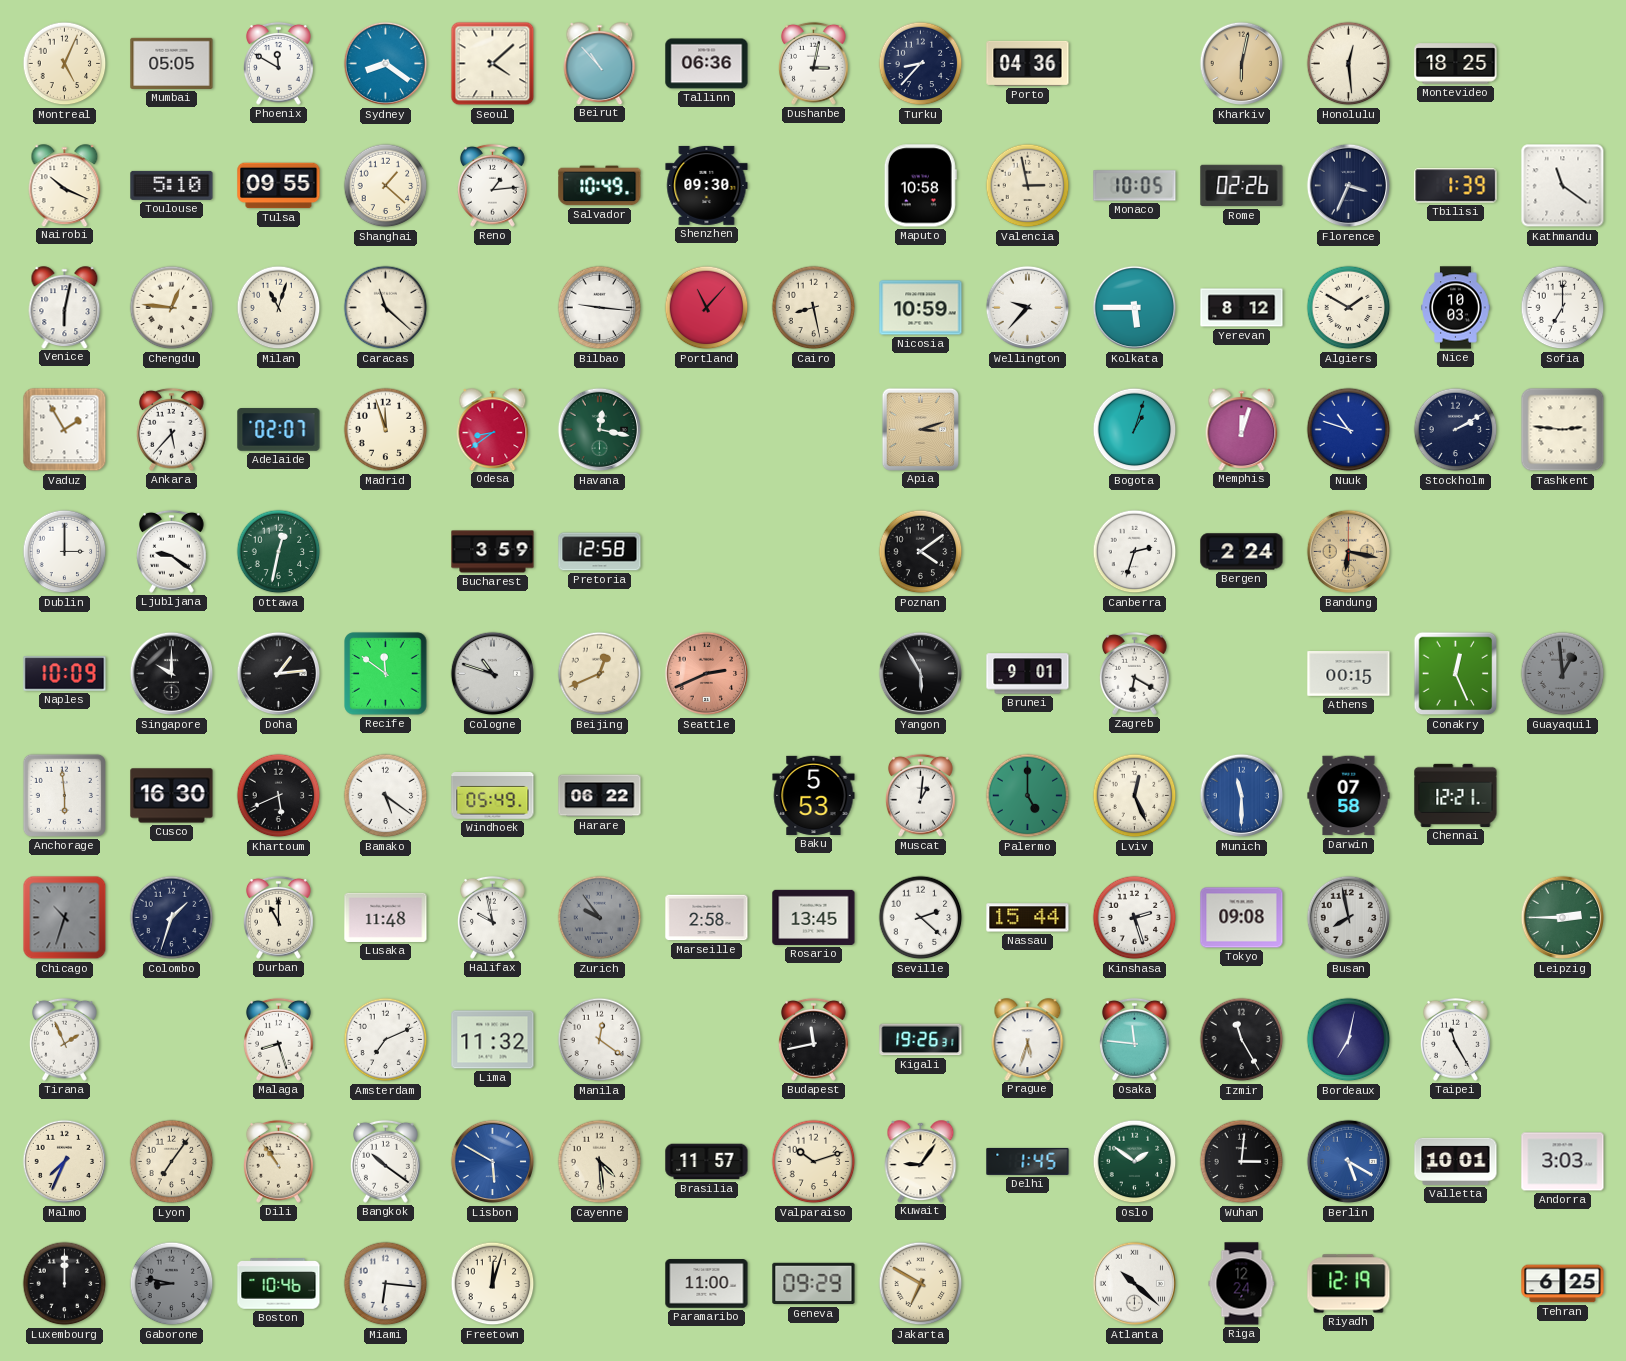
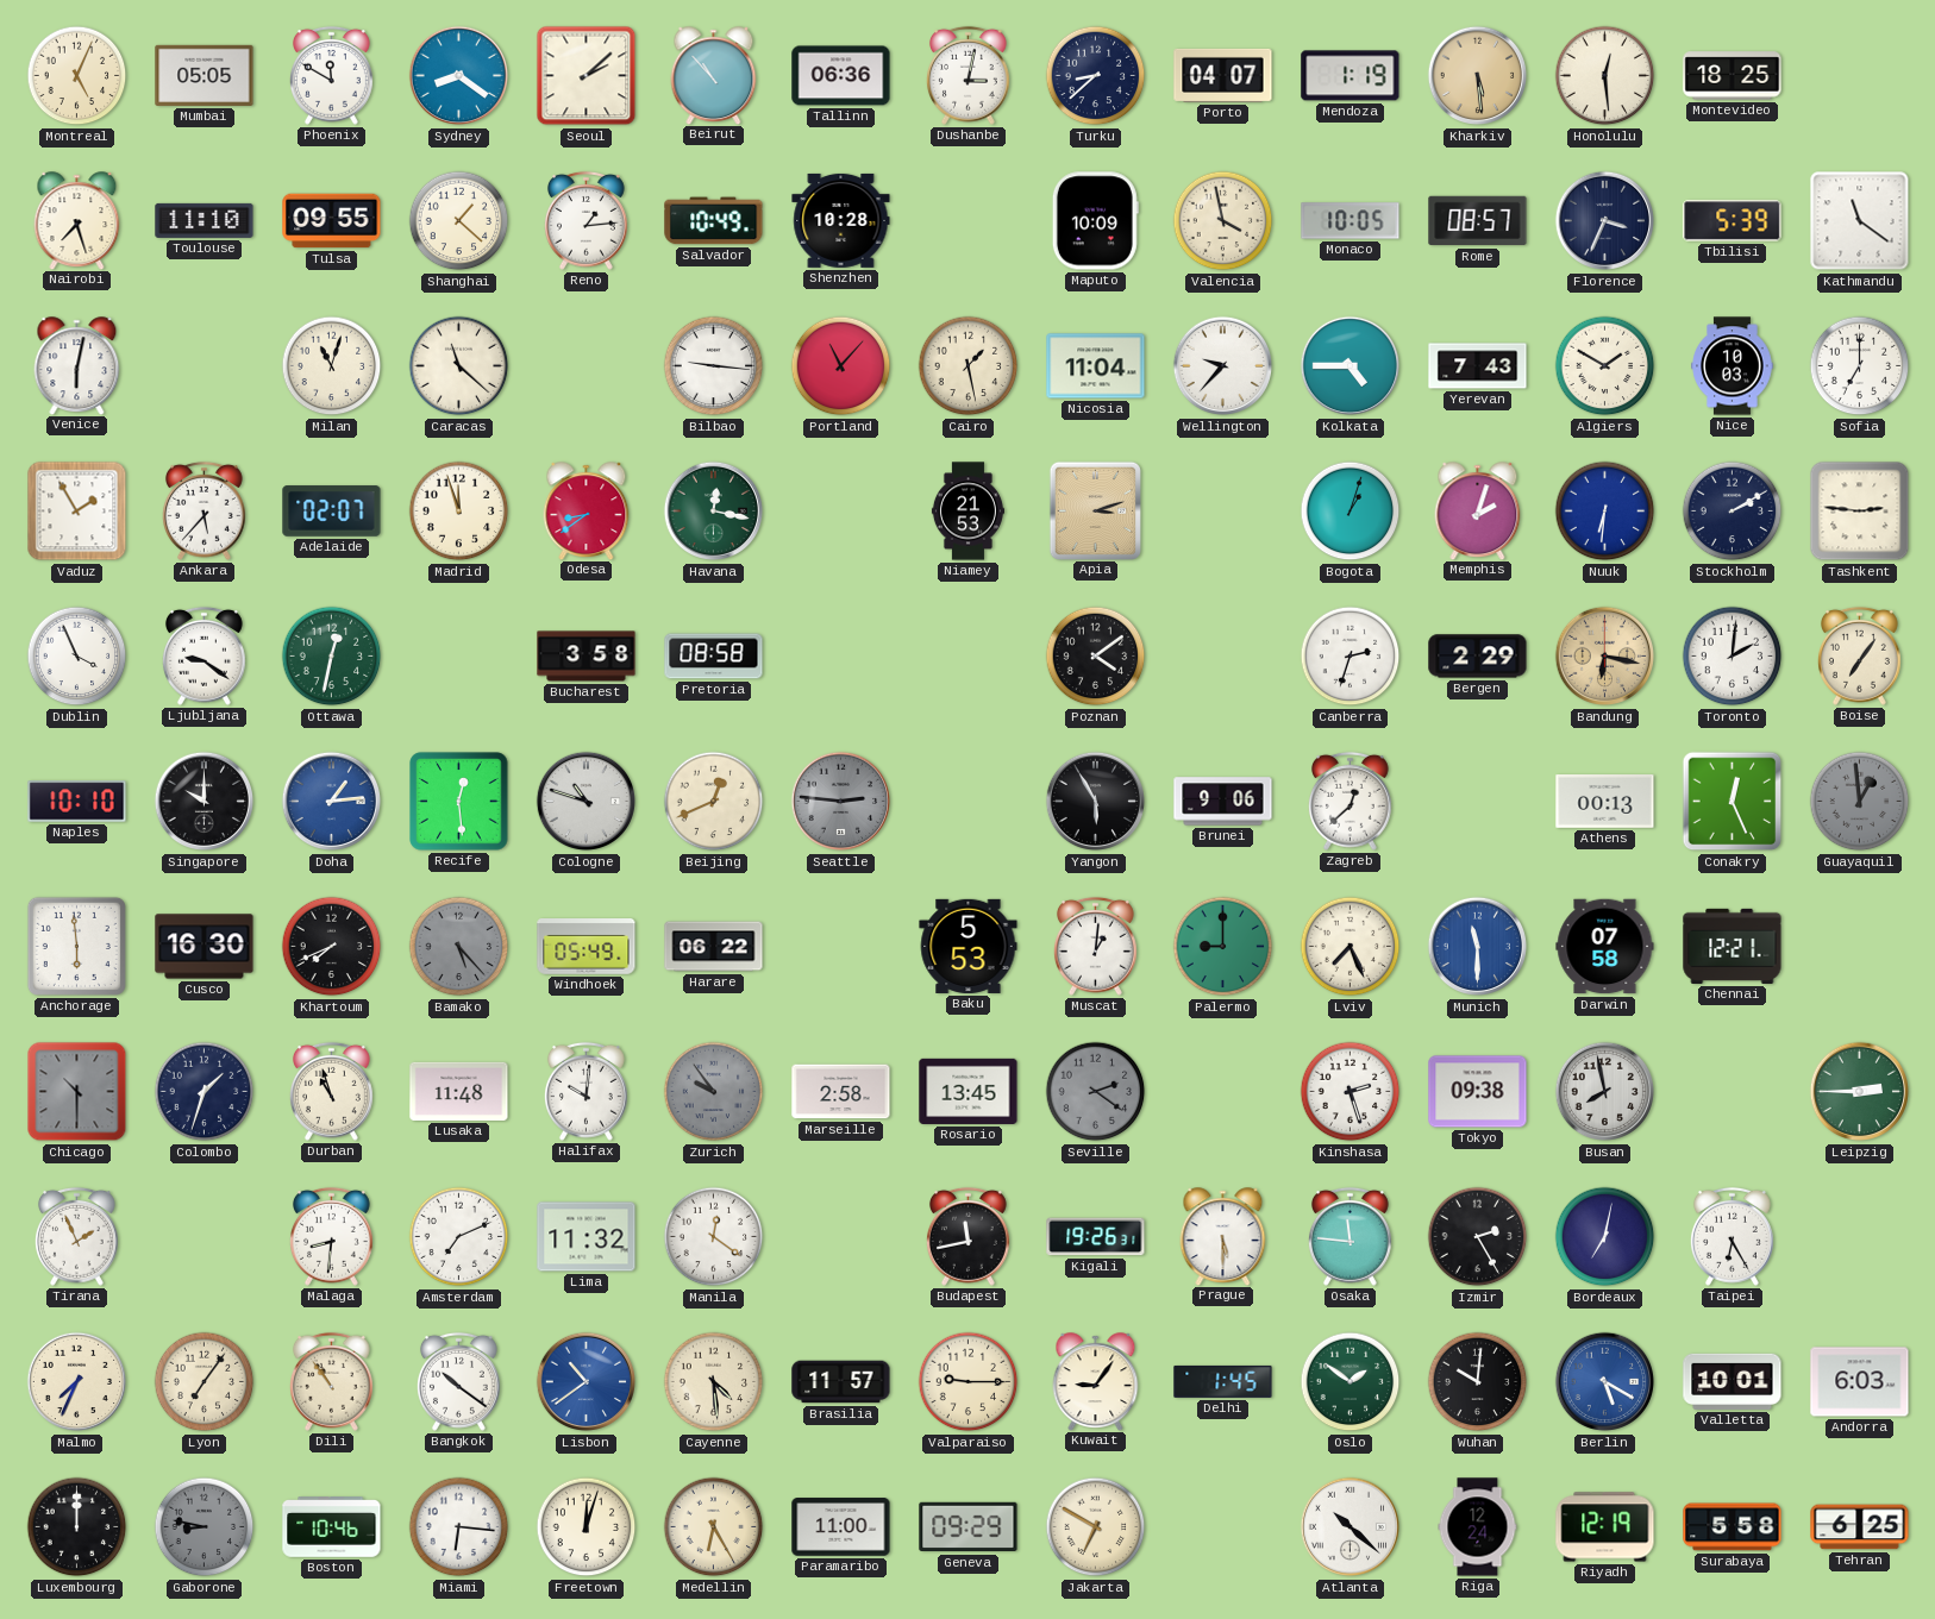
Seoul: 4:08 -> 2:08 (587, 76)
Turku: 8:37 -> 8:38 (1096, 76)
Porto: 04:36 -> 04:07 (1223, 75)
Mendoza: none -> 1:19 (1351, 76)
Kharkiv: 6:02 -> 5:29 (1478, 76)
Nairobi: 10:19 -> 7:27 (77, 220)
Toulouse: 5:10 -> 11:10 (205, 220)
Shenzhen: 09:30 -> 10:28 (841, 220)
Maputo: 10:58 -> 10:09 (1095, 221)
Valencia: 2:58 -> 3:58 (1223, 221)
Rome: 02:26 -> 08:57 (1478, 221)
Tbilisi: 1:39 -> 5:39 (1733, 221)
Chengdu: 12:46 -> none (172, 308)
Cairo: 8:28 -> 1:28 (969, 366)
Nicosia: 10:59 -> 11:04 (1096, 366)
Kolkata: 5:45 -> 4:45 (1351, 366)
Yerevan: 8:12 -> 7:43 (1478, 366)
Niamey: none -> 21:53 (967, 512)
Memphis: 12:03 -> 2:03 (1478, 510)
Nuuk: 10:48 -> 6:31 (1605, 512)
Dublin: 3:00 -> 3:56 (77, 657)
Bucharest: 3:59 -> 3:58 (587, 657)
Pretoria: 12:58 -> 08:58 (714, 657)
Bergen: 2:24 -> 2:29 (1478, 657)
Toronto: none -> 2:01 (1733, 657)
Boise: none -> 7:06 (1859, 655)
Naples: 10:09 -> 10:10 (77, 802)
Doha dial: black -> blue (332, 802)
Recife: 11:51 -> 12:29 (459, 802)
Seattle: 2:41 -> 2:46 (841, 802)
Seattle dial: salmon -> grey (841, 802)
Brunei: 9:01 -> 9:06 (1223, 802)
Zagreb: 6:20 -> 12:38 (1350, 801)
Athens: 00:15 -> 00:13 (1605, 802)
Khartoum: 5:41 -> 7:41 (332, 947)
Bamako: 5:21 -> 5:23 (459, 947)
Bamako dial: white -> grey (459, 947)
Palermo: 5:00 -> 9:00 (1223, 947)
Lviv: 12:26 -> 7:26 (1351, 947)
Chicago: 10:33 -> 10:30 (77, 1092)
Durban: 11:00 -> 10:57 (331, 1091)
Halifax: 9:58 -> 10:01 (585, 1091)
Seville: 2:22 -> 2:21 (1096, 1092)
Seville dial: white -> grey (1096, 1092)
Nassau: 15:44 -> none (1028, 918)
Tokyo: 09:08 -> 09:38 (1478, 1092)
Malaga: 8:27 -> 8:31 (331, 1236)
Prague: 5:33 -> 5:30 (1223, 1236)
Izmir: 11:25 -> 2:25 (1478, 1237)
Taipei: 11:25 -> 6:25 (1732, 1236)
Lisbon: 5:50 -> 10:39 (587, 1382)
Valparaiso: 10:12 -> 9:15 (969, 1382)
Wuhan: 3:01 -> 10:01 (1478, 1382)
Andorra: 3:03 -> 6:03 (1860, 1382)
Medellin: none -> 6:25 (714, 1527)
Surabaya: none -> 5:58 (1733, 1527)
